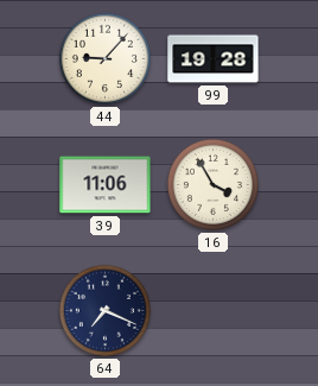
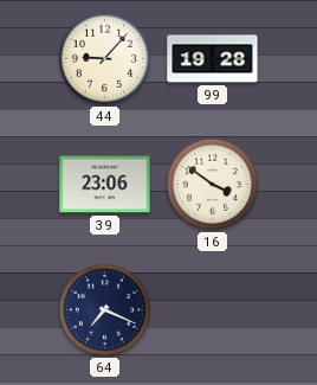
39: 11:06 -> 23:06 (105, 185)
16: 3:55 -> 3:51 (212, 184)
